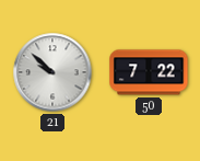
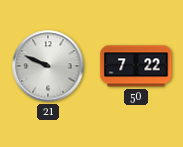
21: 9:52 -> 9:49 (48, 66)
